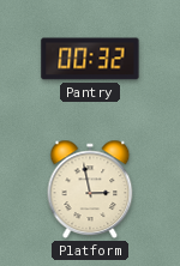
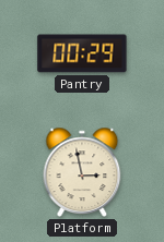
Pantry: 00:32 -> 00:29 (82, 53)
